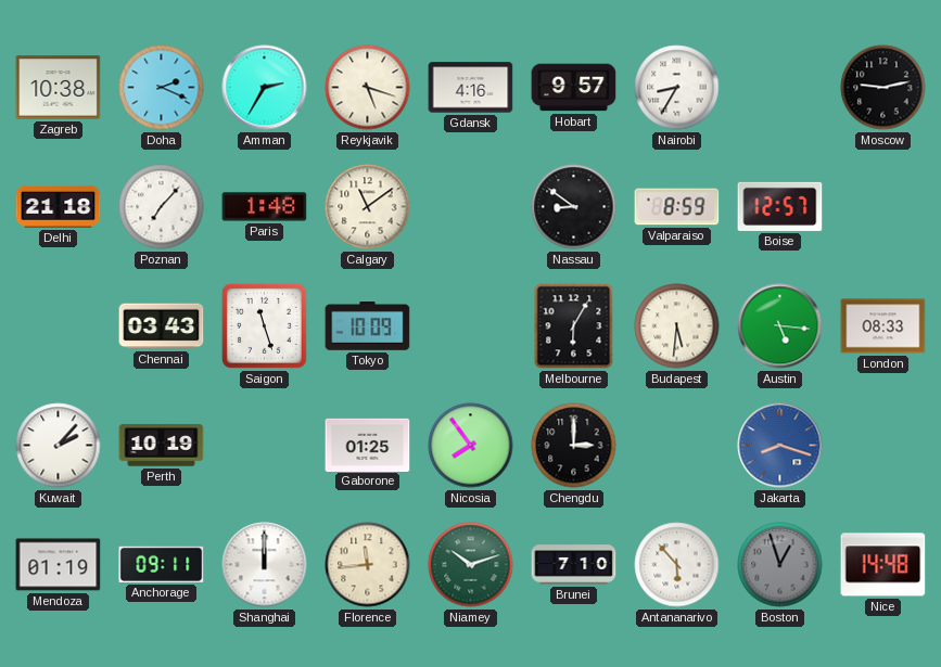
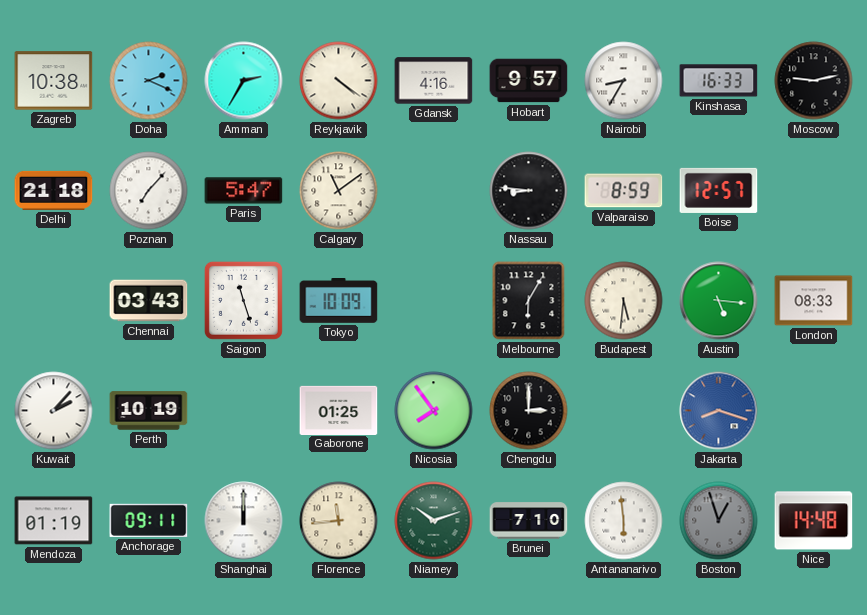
Reykjavik: 5:18 -> 4:21 (339, 81)
Kinshasa: none -> 16:33 (719, 81)
Paris: 1:48 -> 5:47 (244, 191)
Nassau: 8:51 -> 8:46 (529, 191)
Antananarivo: 5:53 -> 5:59 (624, 521)
